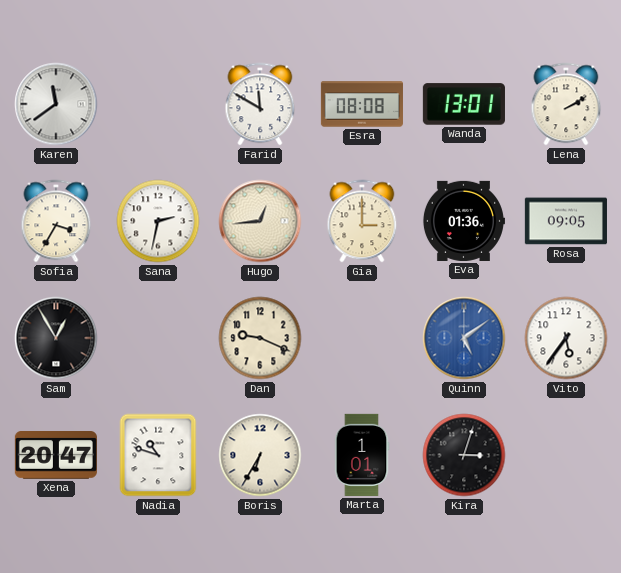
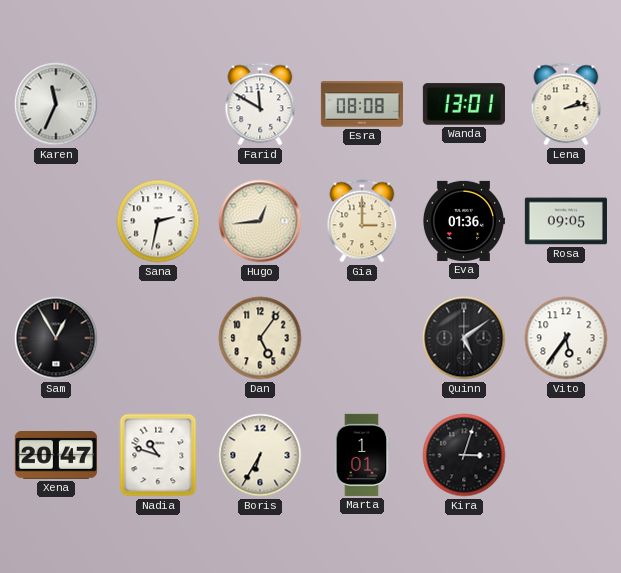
Karen: 11:39 -> 11:34 (56, 104)
Lena: 2:10 -> 2:13 (566, 104)
Sofia: 3:35 -> none (56, 221)
Dan: 9:19 -> 5:06 (260, 338)
Quinn dial: blue -> black (464, 338)
